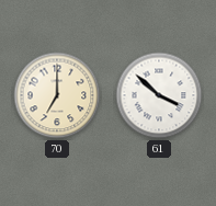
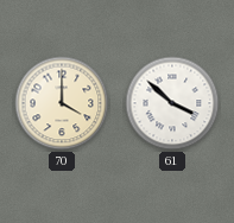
70: 7:00 -> 4:00 (62, 103)
